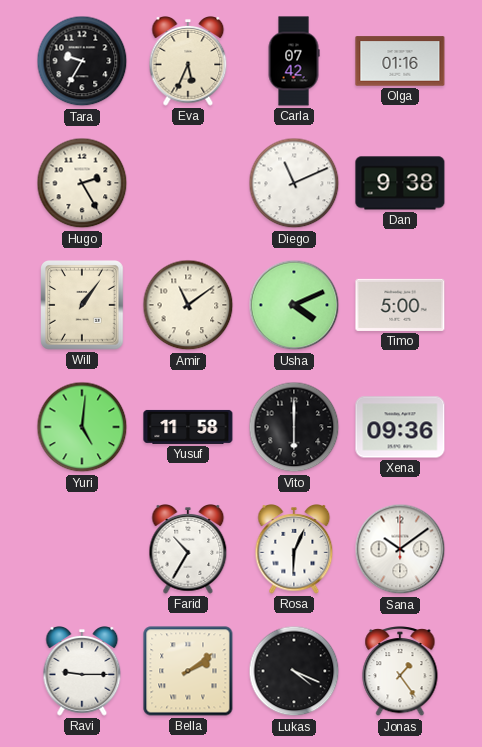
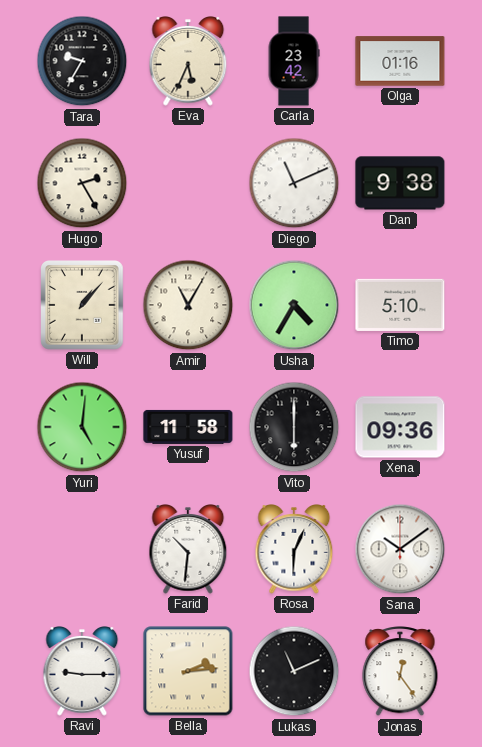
Carla: 07:42 -> 23:42 (294, 61)
Will: 1:06 -> 1:07 (83, 306)
Amir: 11:09 -> 11:05 (188, 305)
Usha: 4:11 -> 4:35 (294, 305)
Timo: 5:00 -> 5:10 (400, 305)
Farid: 10:35 -> 10:31 (188, 550)
Bella: 2:09 -> 2:14 (188, 671)
Lukas: 4:19 -> 11:11 (294, 671)
Jonas: 1:24 -> 12:24 (400, 672)
